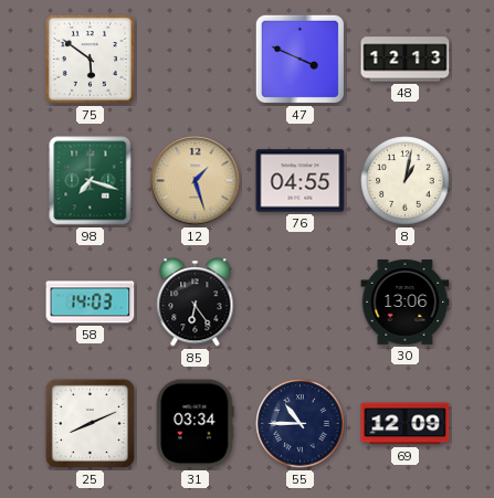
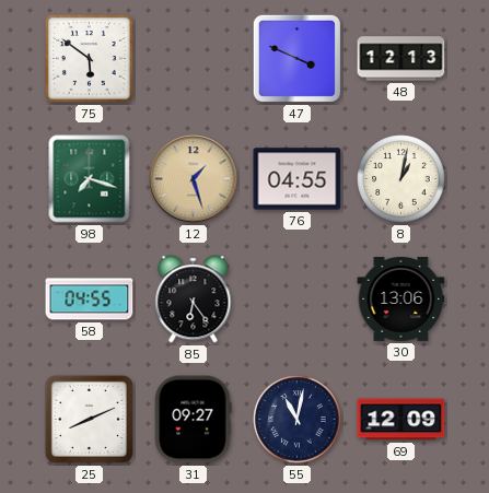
58: 14:03 -> 04:55 (90, 300)
31: 03:34 -> 09:27 (193, 420)
55: 10:45 -> 11:02 (298, 420)
